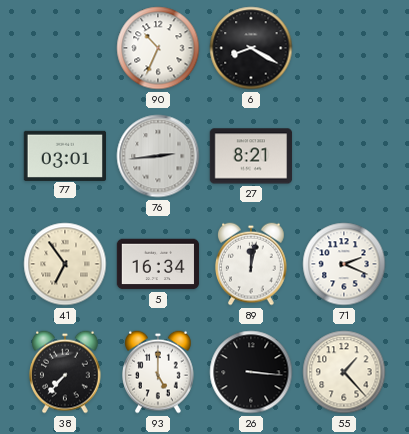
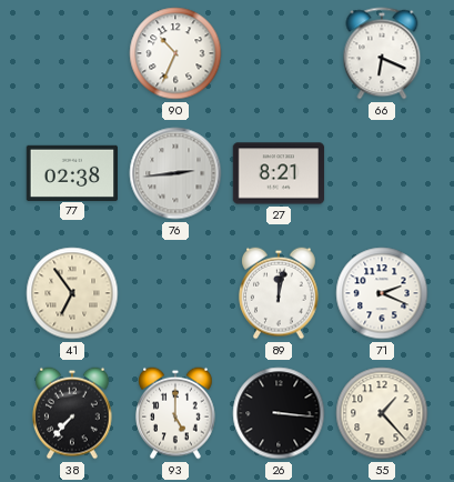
6: 8:20 -> none (251, 48)
66: none -> 6:19 (382, 53)
77: 03:01 -> 02:38 (71, 172)
5: 16:34 -> none (158, 264)
